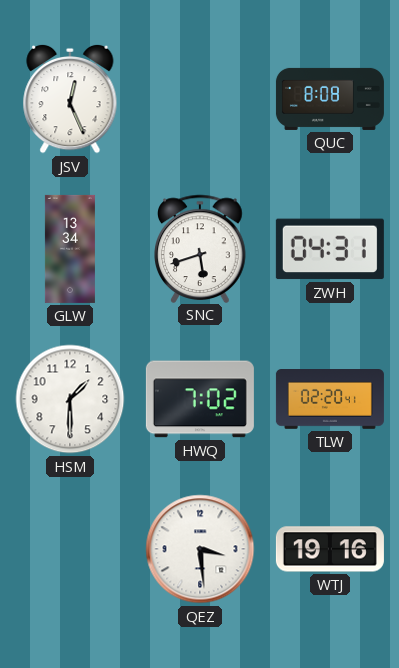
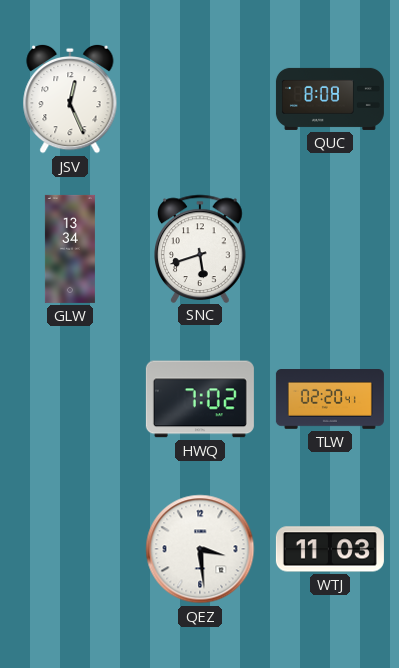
ZWH: 04:31 -> none (330, 249)
HSM: 1:30 -> none (70, 399)
WTJ: 19:16 -> 11:03 (330, 549)
